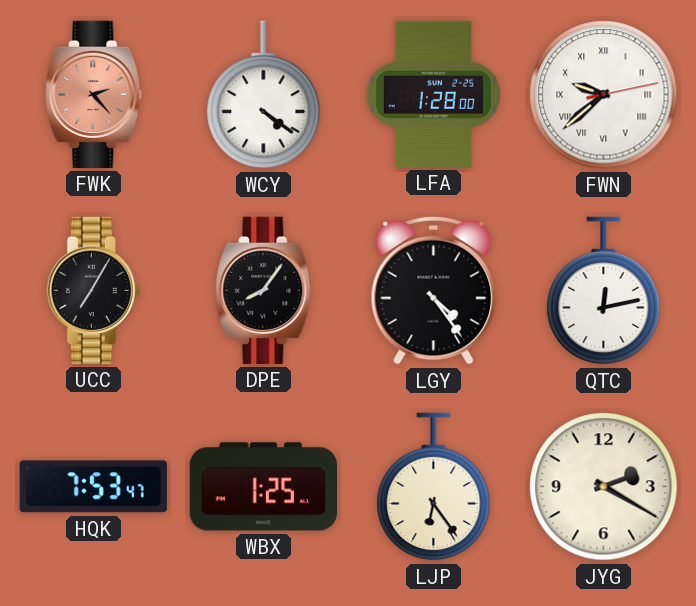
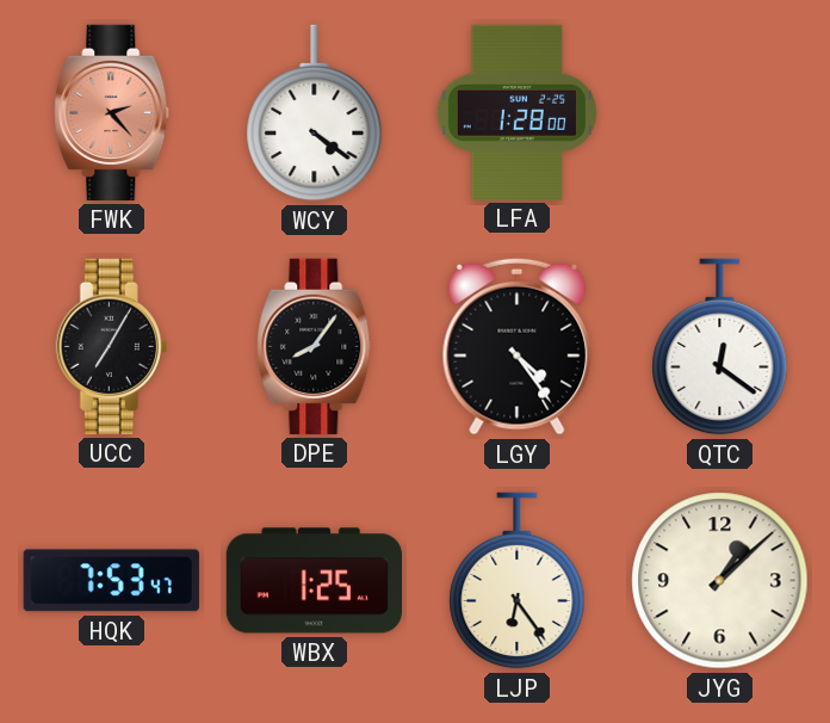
FWN: 9:38 -> none (604, 95)
QTC: 12:13 -> 12:21 (720, 347)
JYG: 2:20 -> 1:08 (720, 581)
